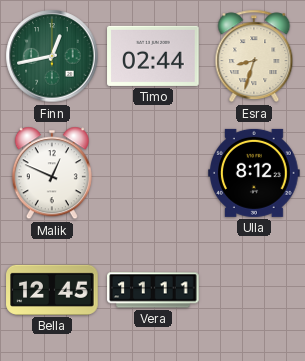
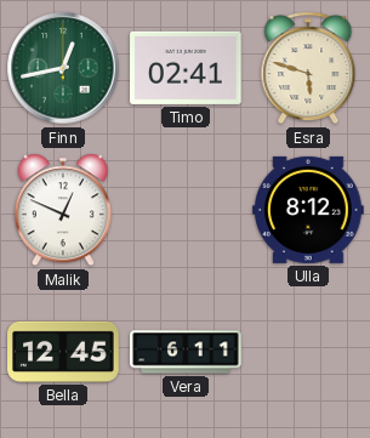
Timo: 02:44 -> 02:41 (186, 68)
Esra: 8:33 -> 5:48 (308, 68)
Vera: 11:11 -> 6:11 (186, 352)
